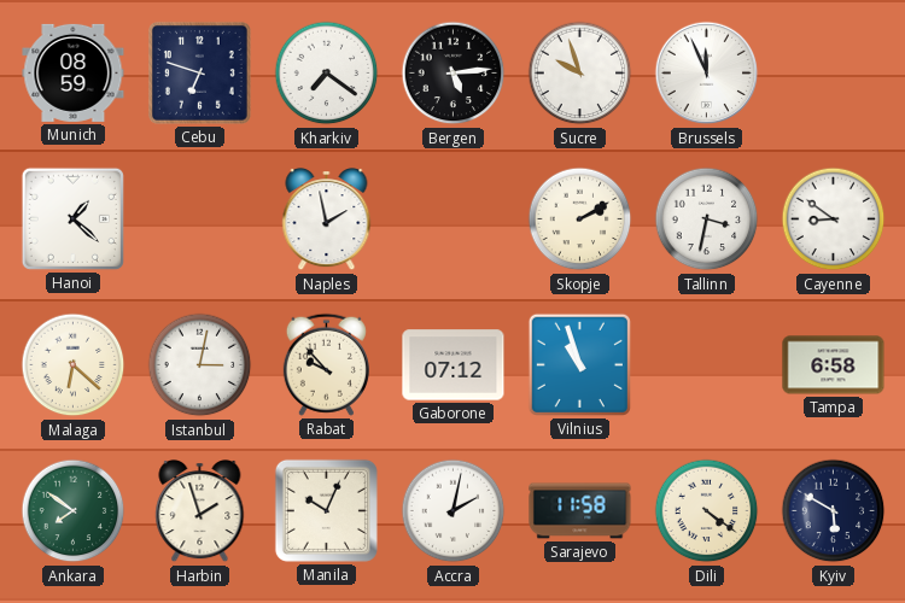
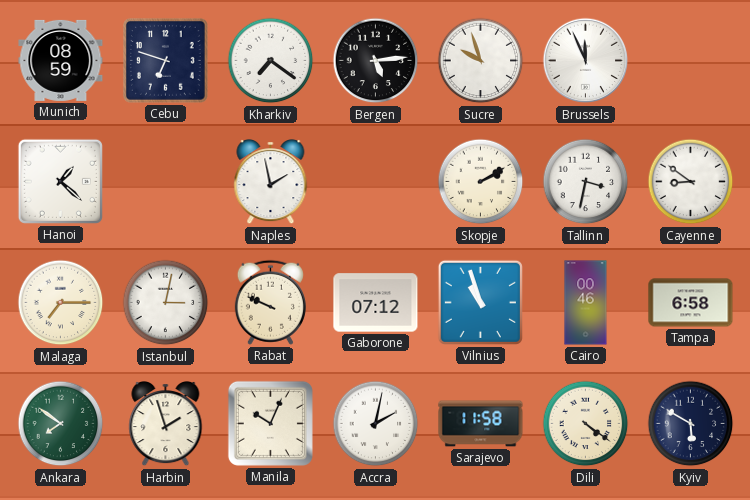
Malaga: 6:22 -> 7:15 (61, 303)
Rabat: 9:53 -> 9:49 (270, 302)
Cairo: none -> 00:46 (586, 303)
